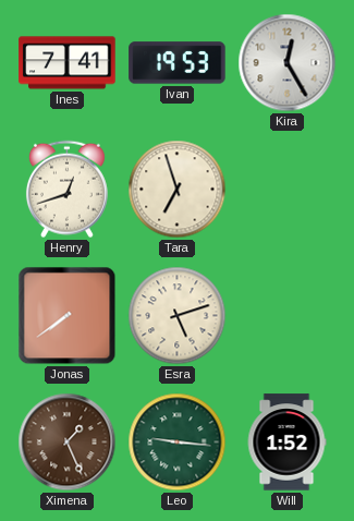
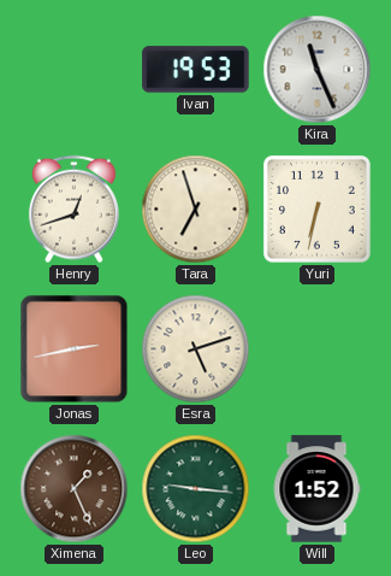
Ines: 7:41 -> none (68, 63)
Kira: 12:25 -> 11:26 (318, 70)
Yuri: none -> 6:32 (316, 208)
Jonas: 7:39 -> 2:43 (75, 349)
